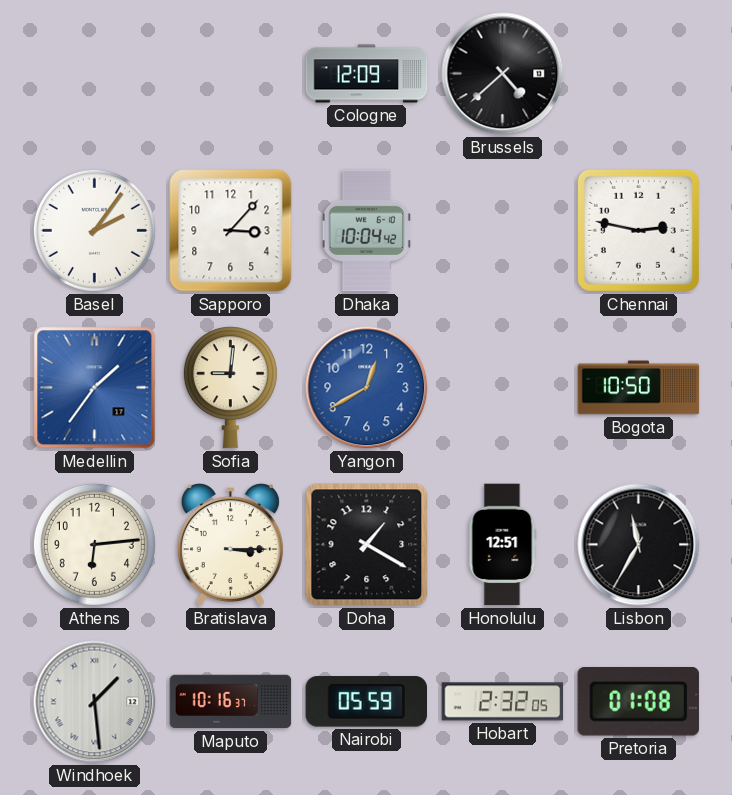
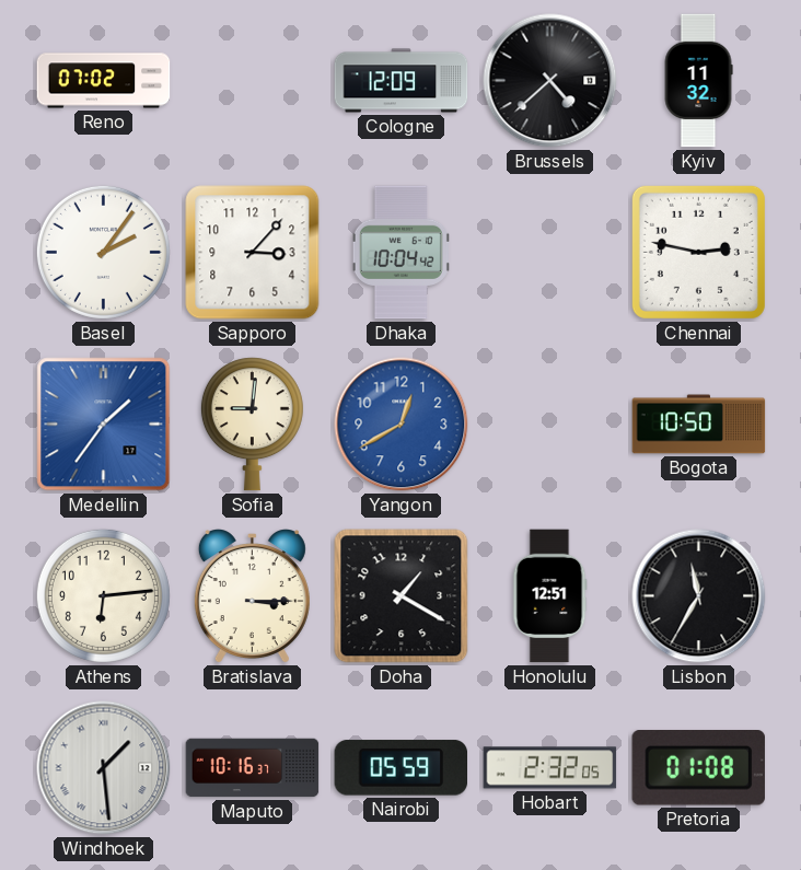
Reno: none -> 07:02 (104, 81)
Kyiv: none -> 11:32 (698, 81)
